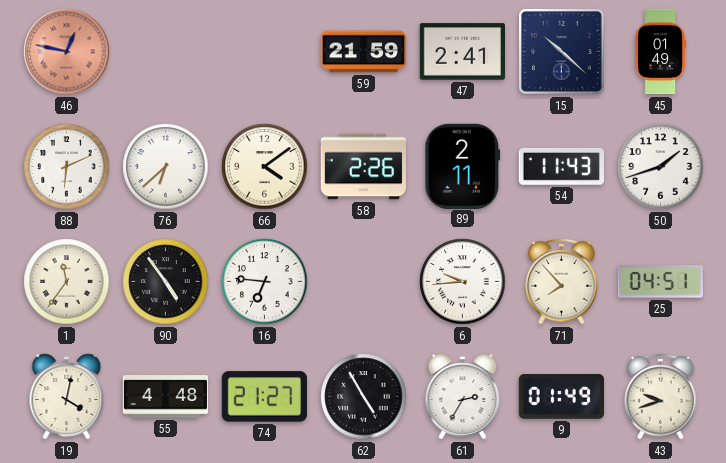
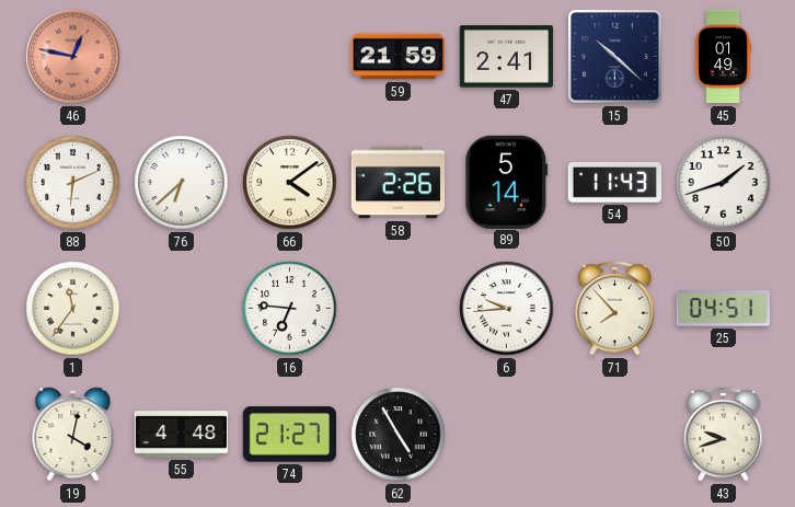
89: 2:11 -> 5:14 (507, 182)
90: 4:54 -> none (166, 282)
61: 2:35 -> none (463, 397)
9: 01:49 -> none (561, 397)
